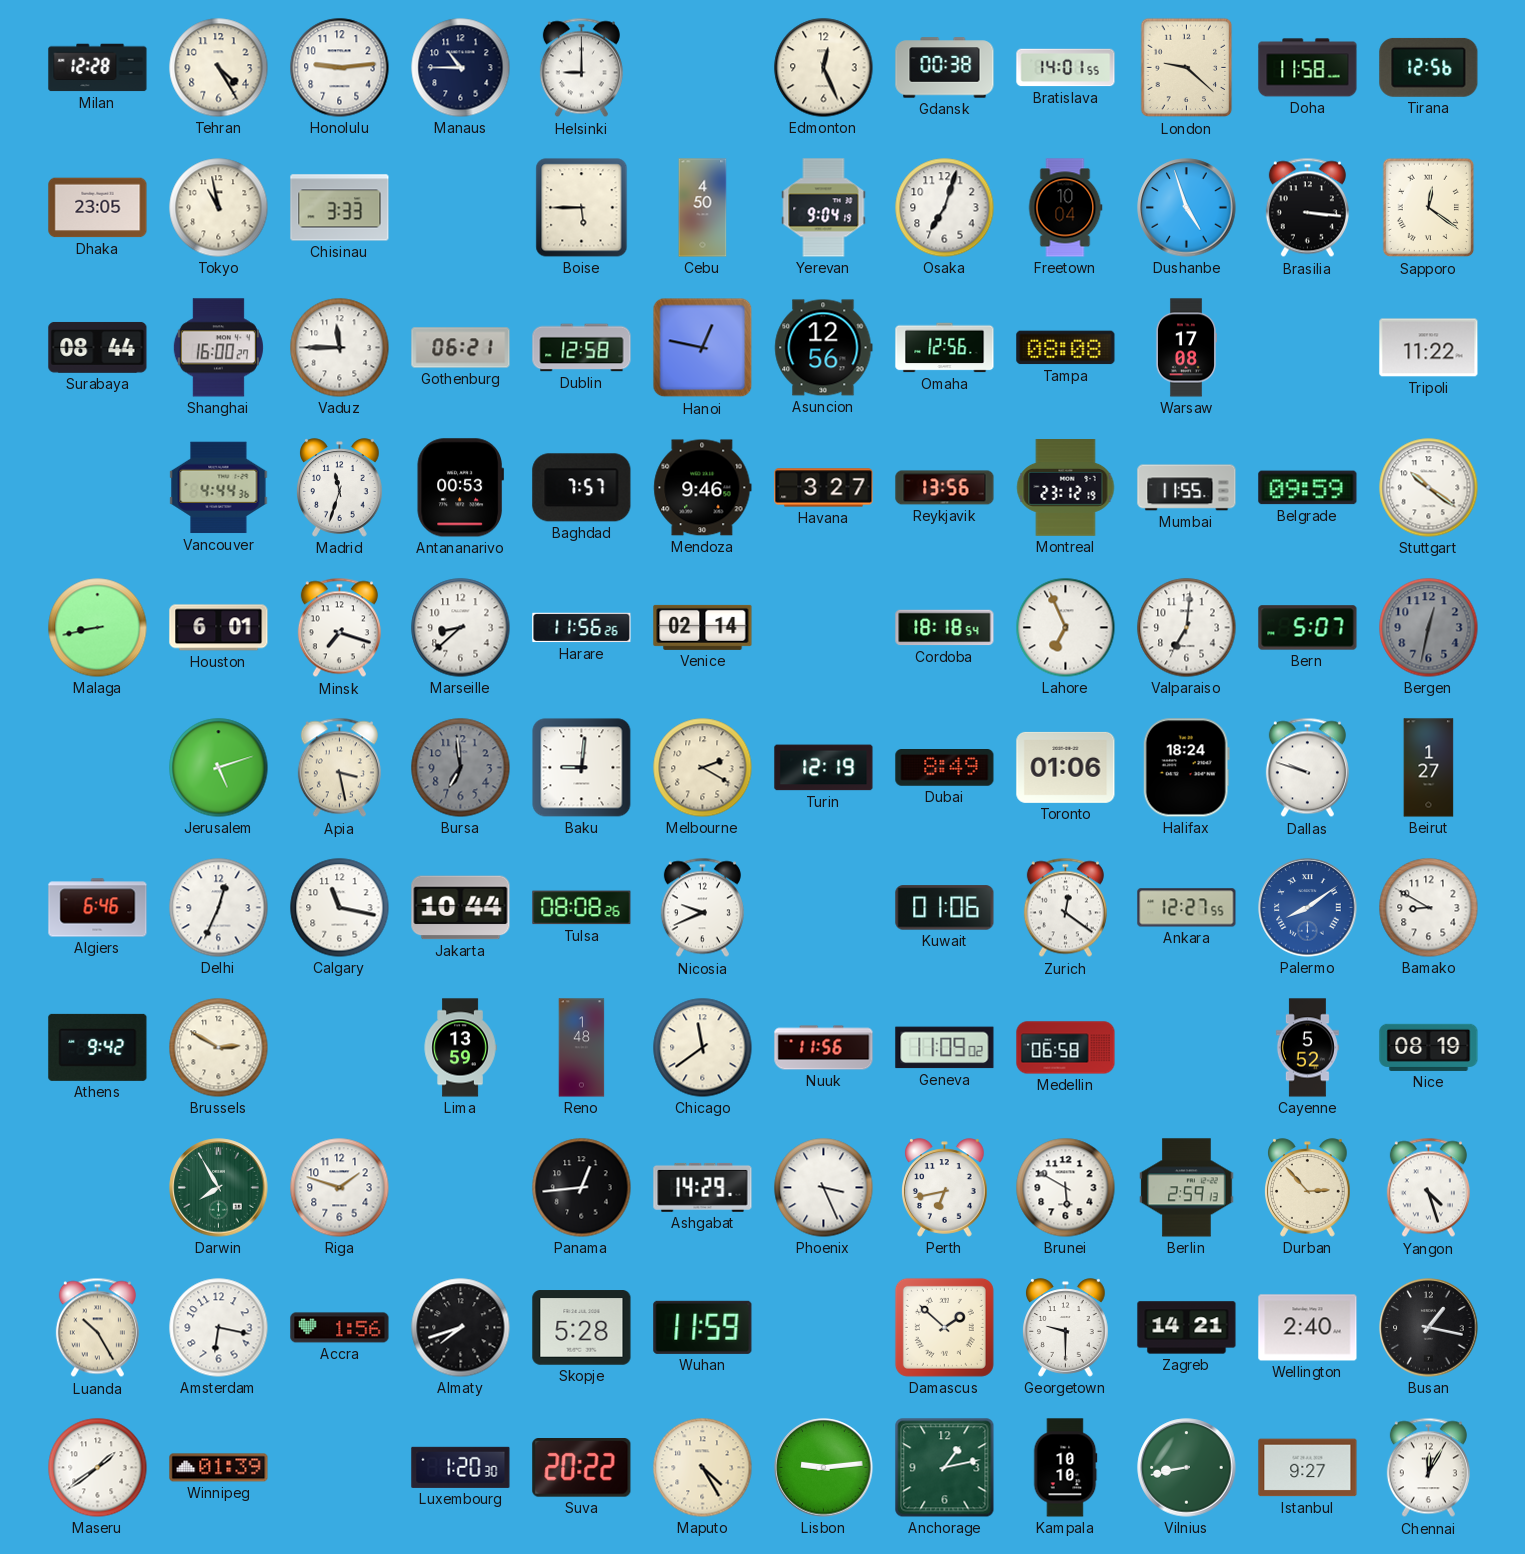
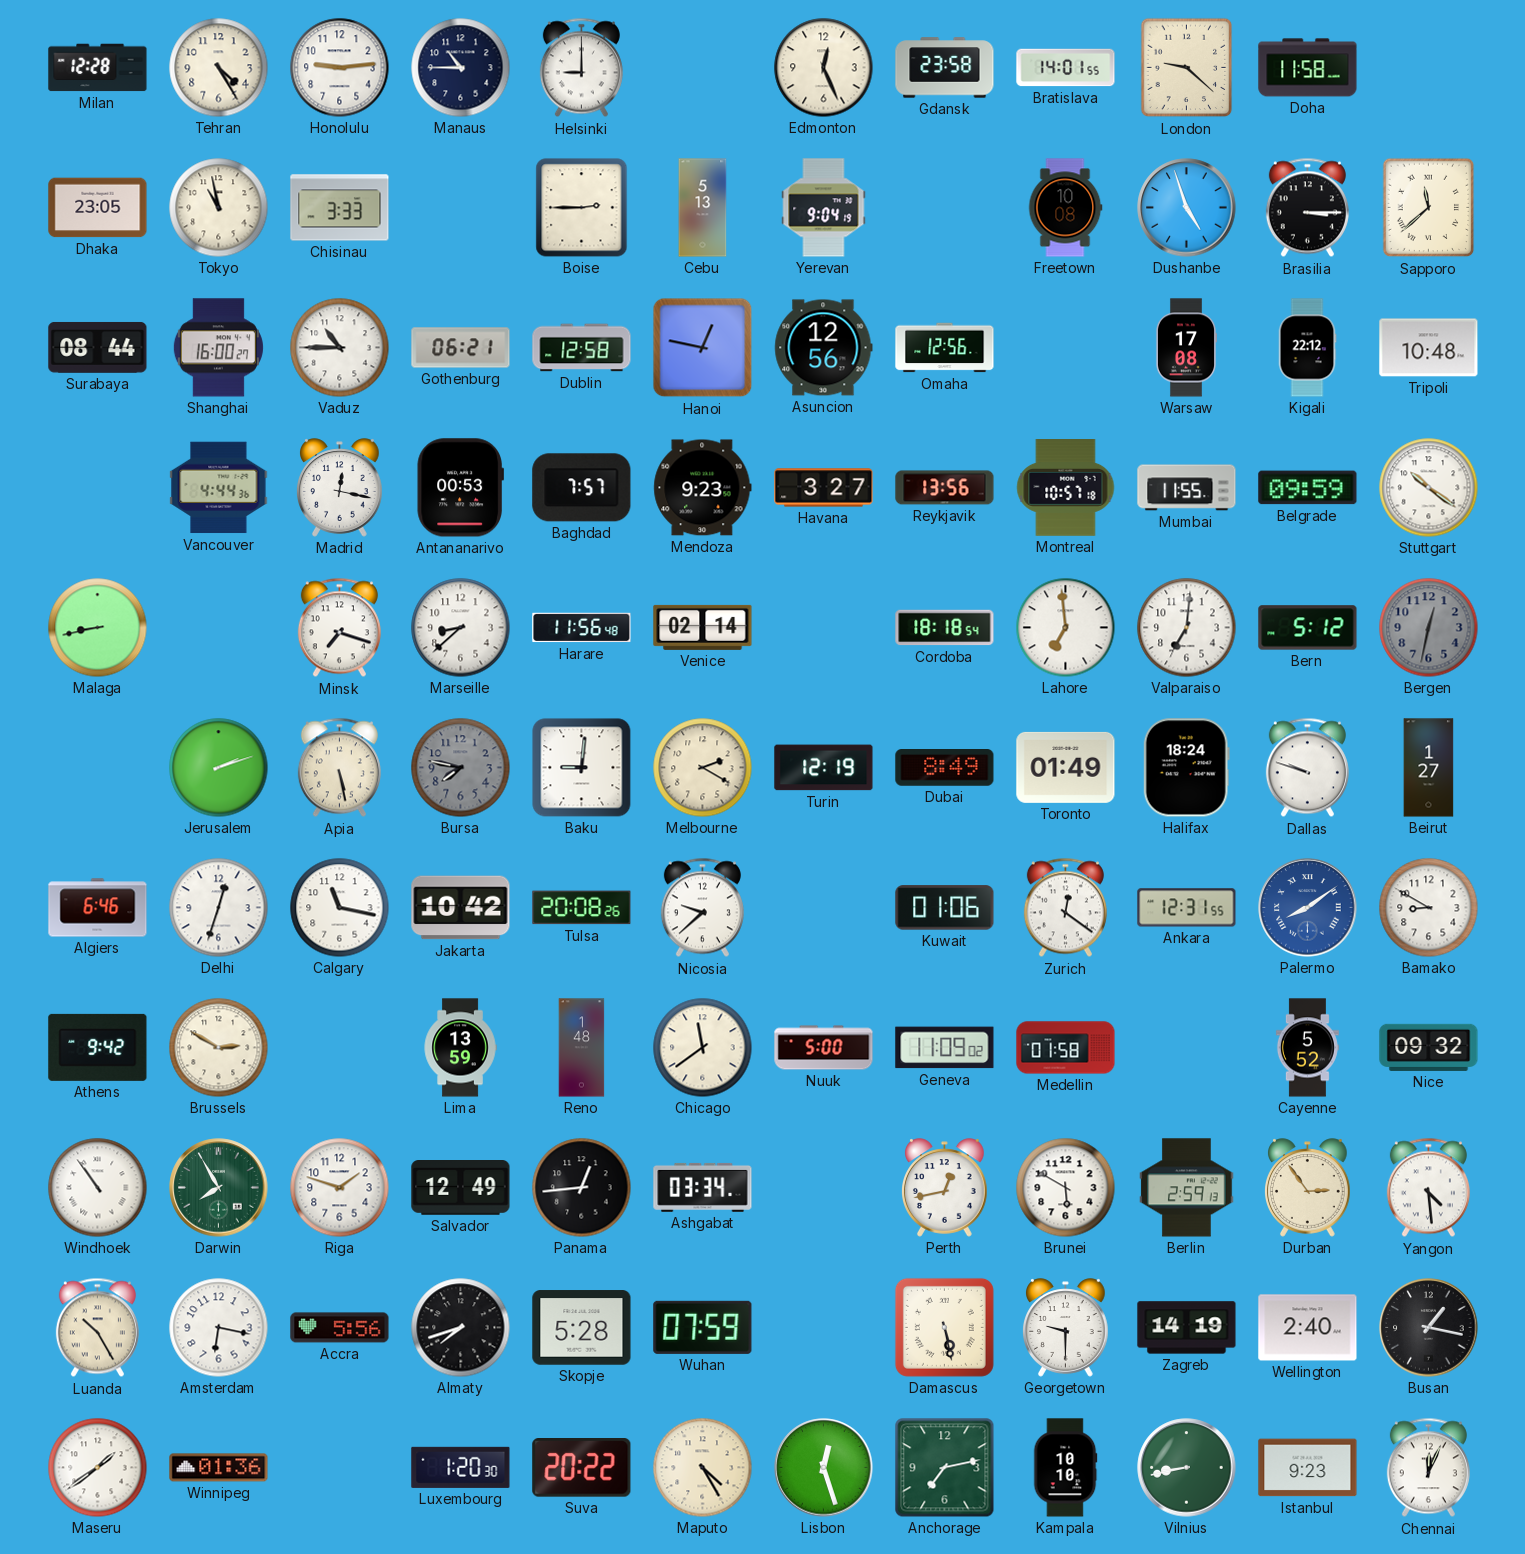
Gdansk: 00:38 -> 23:58 (945, 68)
Tirana: 12:56 -> none (1429, 67)
Boise: 5:45 -> 2:45 (582, 208)
Cebu: 4:50 -> 5:13 (703, 208)
Osaka: 7:03 -> none (945, 208)
Freetown: 10:04 -> 10:08 (1065, 208)
Brasilia: 3:16 -> 3:15 (1307, 208)
Sapporo: 12:21 -> 11:38 (1429, 208)
Vaduz: 11:45 -> 10:45 (340, 348)
Tampa: 08:08 -> none (1066, 348)
Kigali: none -> 22:12 (1307, 348)
Tripoli: 11:22 -> 10:48 (1429, 348)
Madrid: 11:33 -> 12:17 (340, 488)
Mendoza: 9:46 -> 9:23 (703, 488)
Montreal: 23:12 -> 10:57 (1066, 488)
Houston: 6:01 -> none (219, 628)
Harare: 11:56:26 -> 11:56:48 (582, 628)
Lahore: 6:56 -> 6:59 (1066, 628)
Bern: 5:07 -> 5:12 (1308, 628)
Jerusalem: 5:12 -> 2:12 (219, 768)
Apia: 3:28 -> 5:28 (339, 768)
Bursa: 6:59 -> 7:47 (461, 768)
Toronto: 01:06 -> 01:49 (1066, 767)
Delhi: 12:34 -> 12:33 (219, 908)
Jakarta: 10:44 -> 10:42 (461, 908)
Tulsa: 08:08 -> 20:08 (582, 908)
Nicosia: 9:41 -> 9:38 (702, 908)
Ankara: 12:27 -> 12:31 (1187, 908)
Nuuk: 11:56 -> 5:00 (824, 1048)
Medellin: 06:58 -> 01:58 (1066, 1048)
Nice: 08:19 -> 09:32 (1429, 1047)
Windhoek: none -> 10:54 (98, 1188)
Salvador: none -> 12:49 (461, 1188)
Ashgabat: 14:29 -> 03:34 (703, 1187)
Phoenix: 3:26 -> none (824, 1188)
Perth: 6:43 -> 12:43 (945, 1188)
Durban: 2:53 -> 2:54 (1308, 1188)
Yangon: 4:27 -> 4:29 (1428, 1188)
Accra: 1:56 -> 5:56 (340, 1328)
Wuhan: 11:59 -> 07:59 (703, 1327)
Damascus: 1:52 -> 5:28 (944, 1327)
Zagreb: 14:21 -> 14:19 (1187, 1328)
Winnipeg: 01:39 -> 01:36 (219, 1468)
Lisbon: 9:14 -> 12:27 (824, 1468)
Anchorage: 1:13 -> 7:13 (945, 1468)
Istanbul: 9:27 -> 9:23 (1308, 1468)
Chennai: 12:05 -> 12:04 (1428, 1468)
